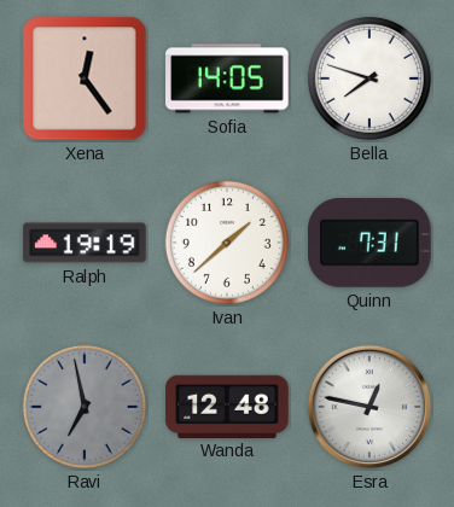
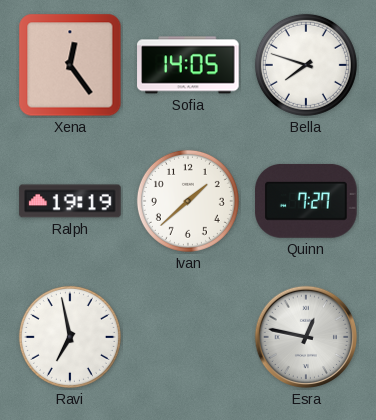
Quinn: 7:31 -> 7:27 (306, 201)
Ravi dial: grey -> white (70, 337)
Wanda: 12:48 -> none (227, 406)
